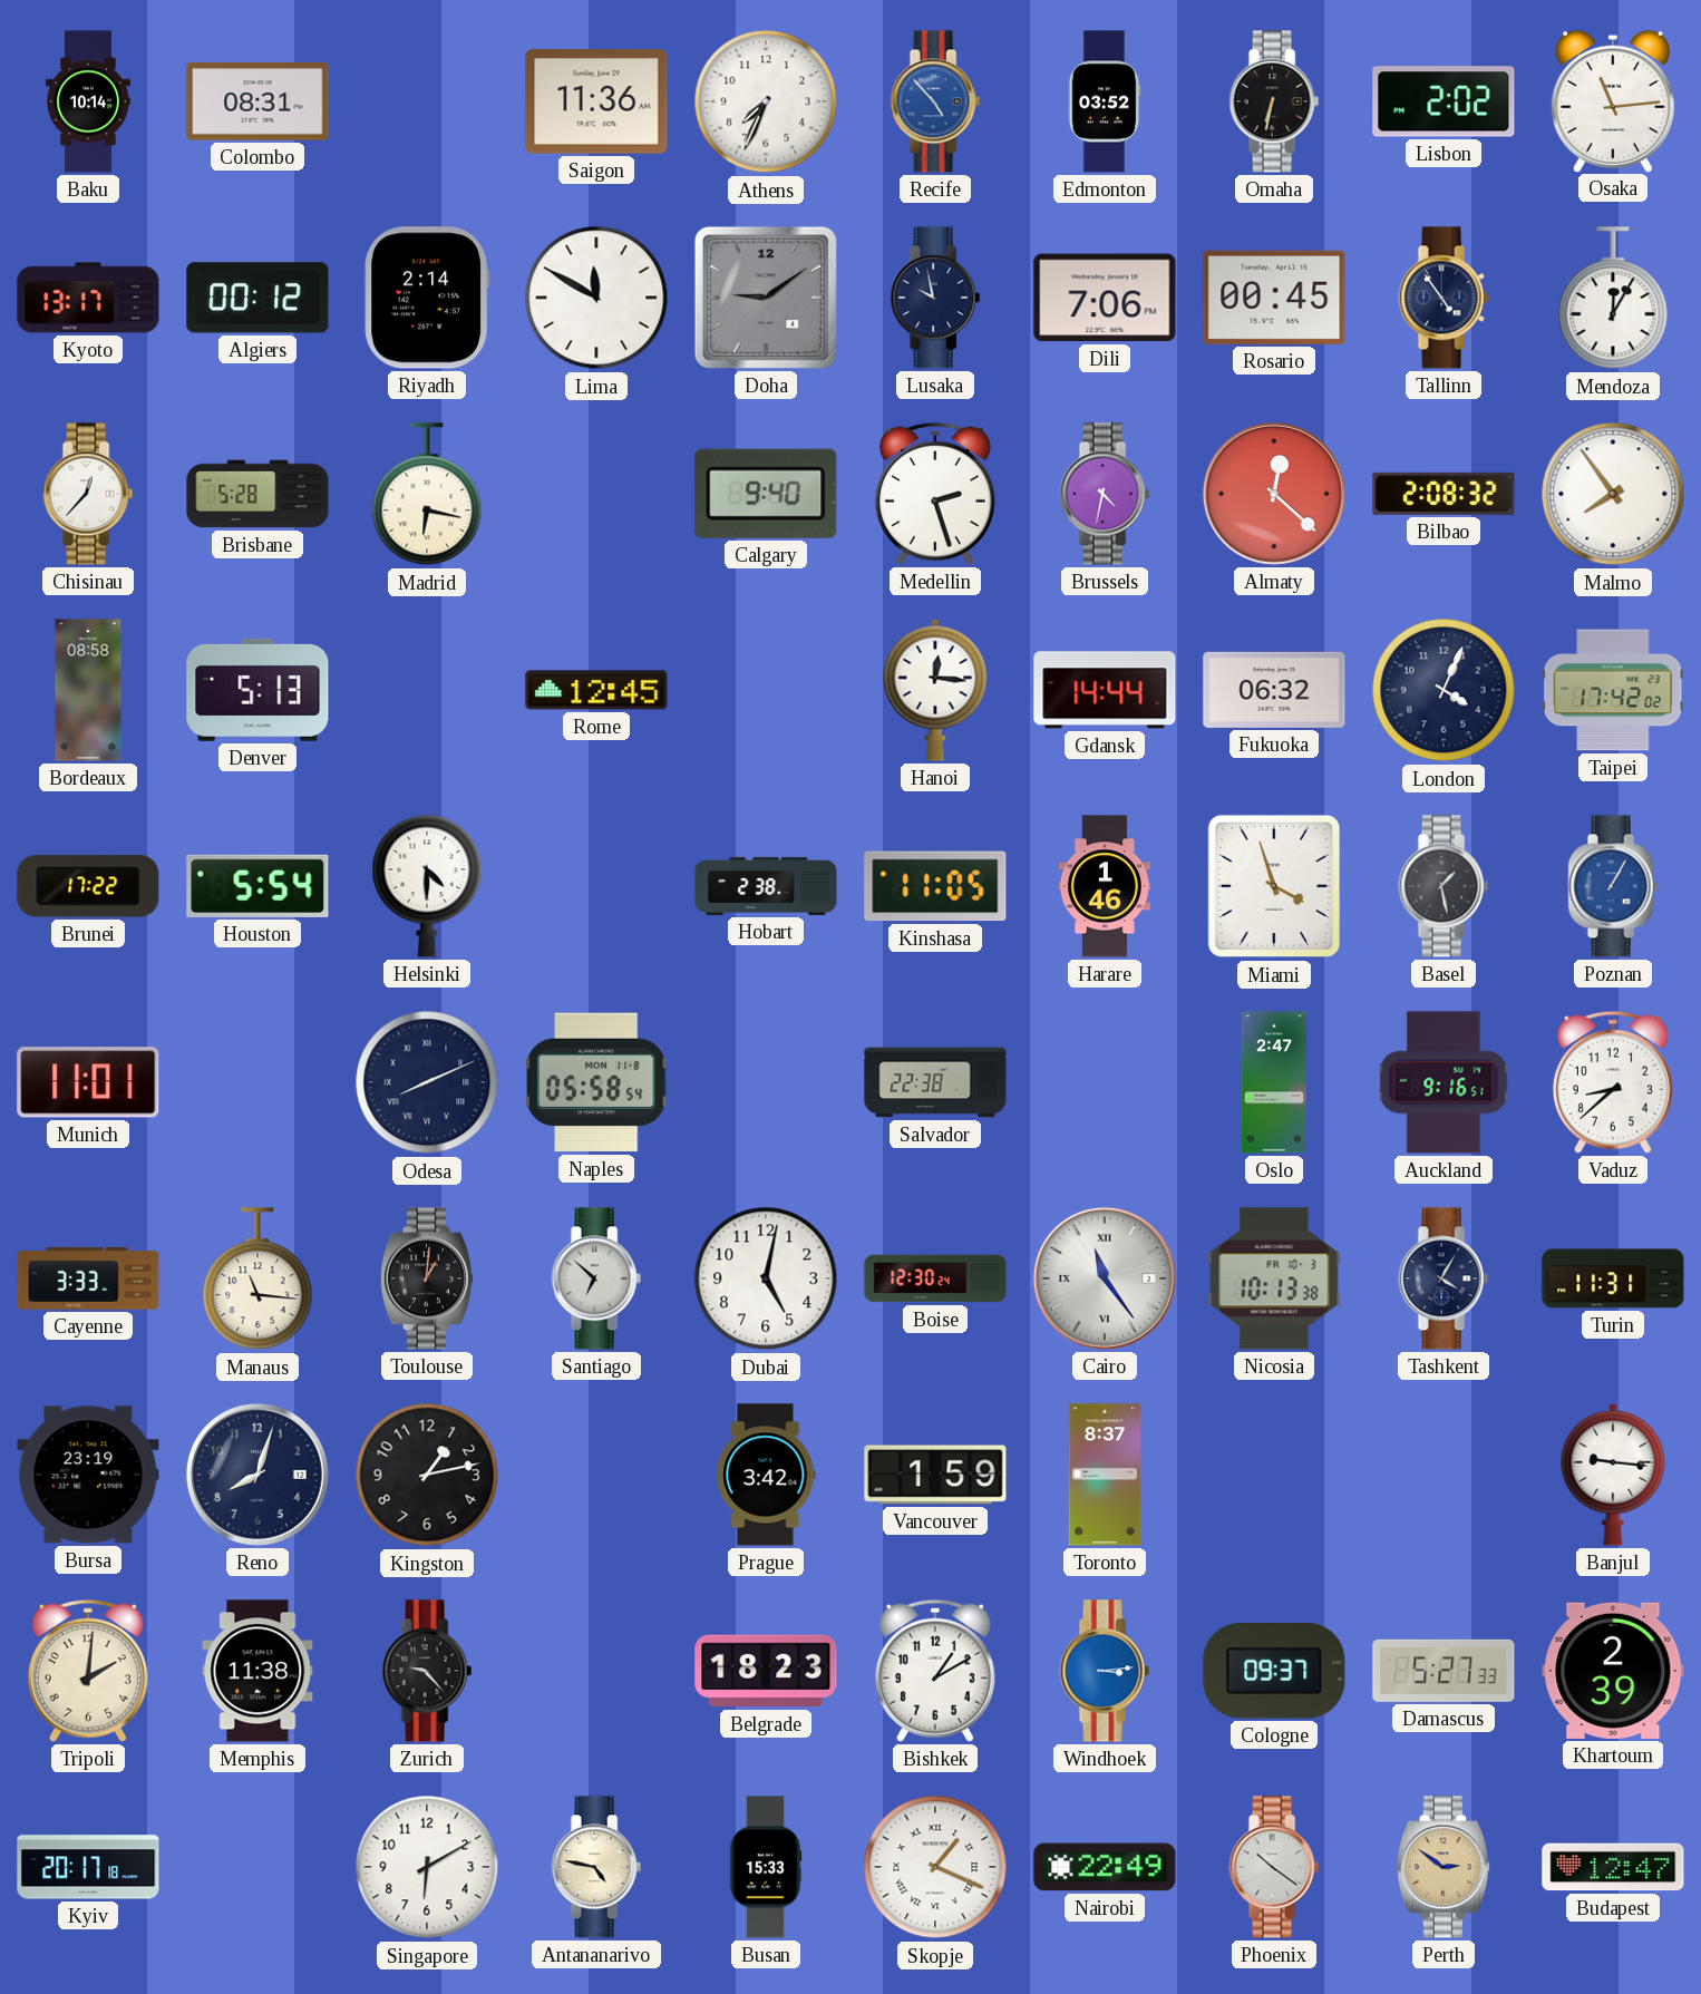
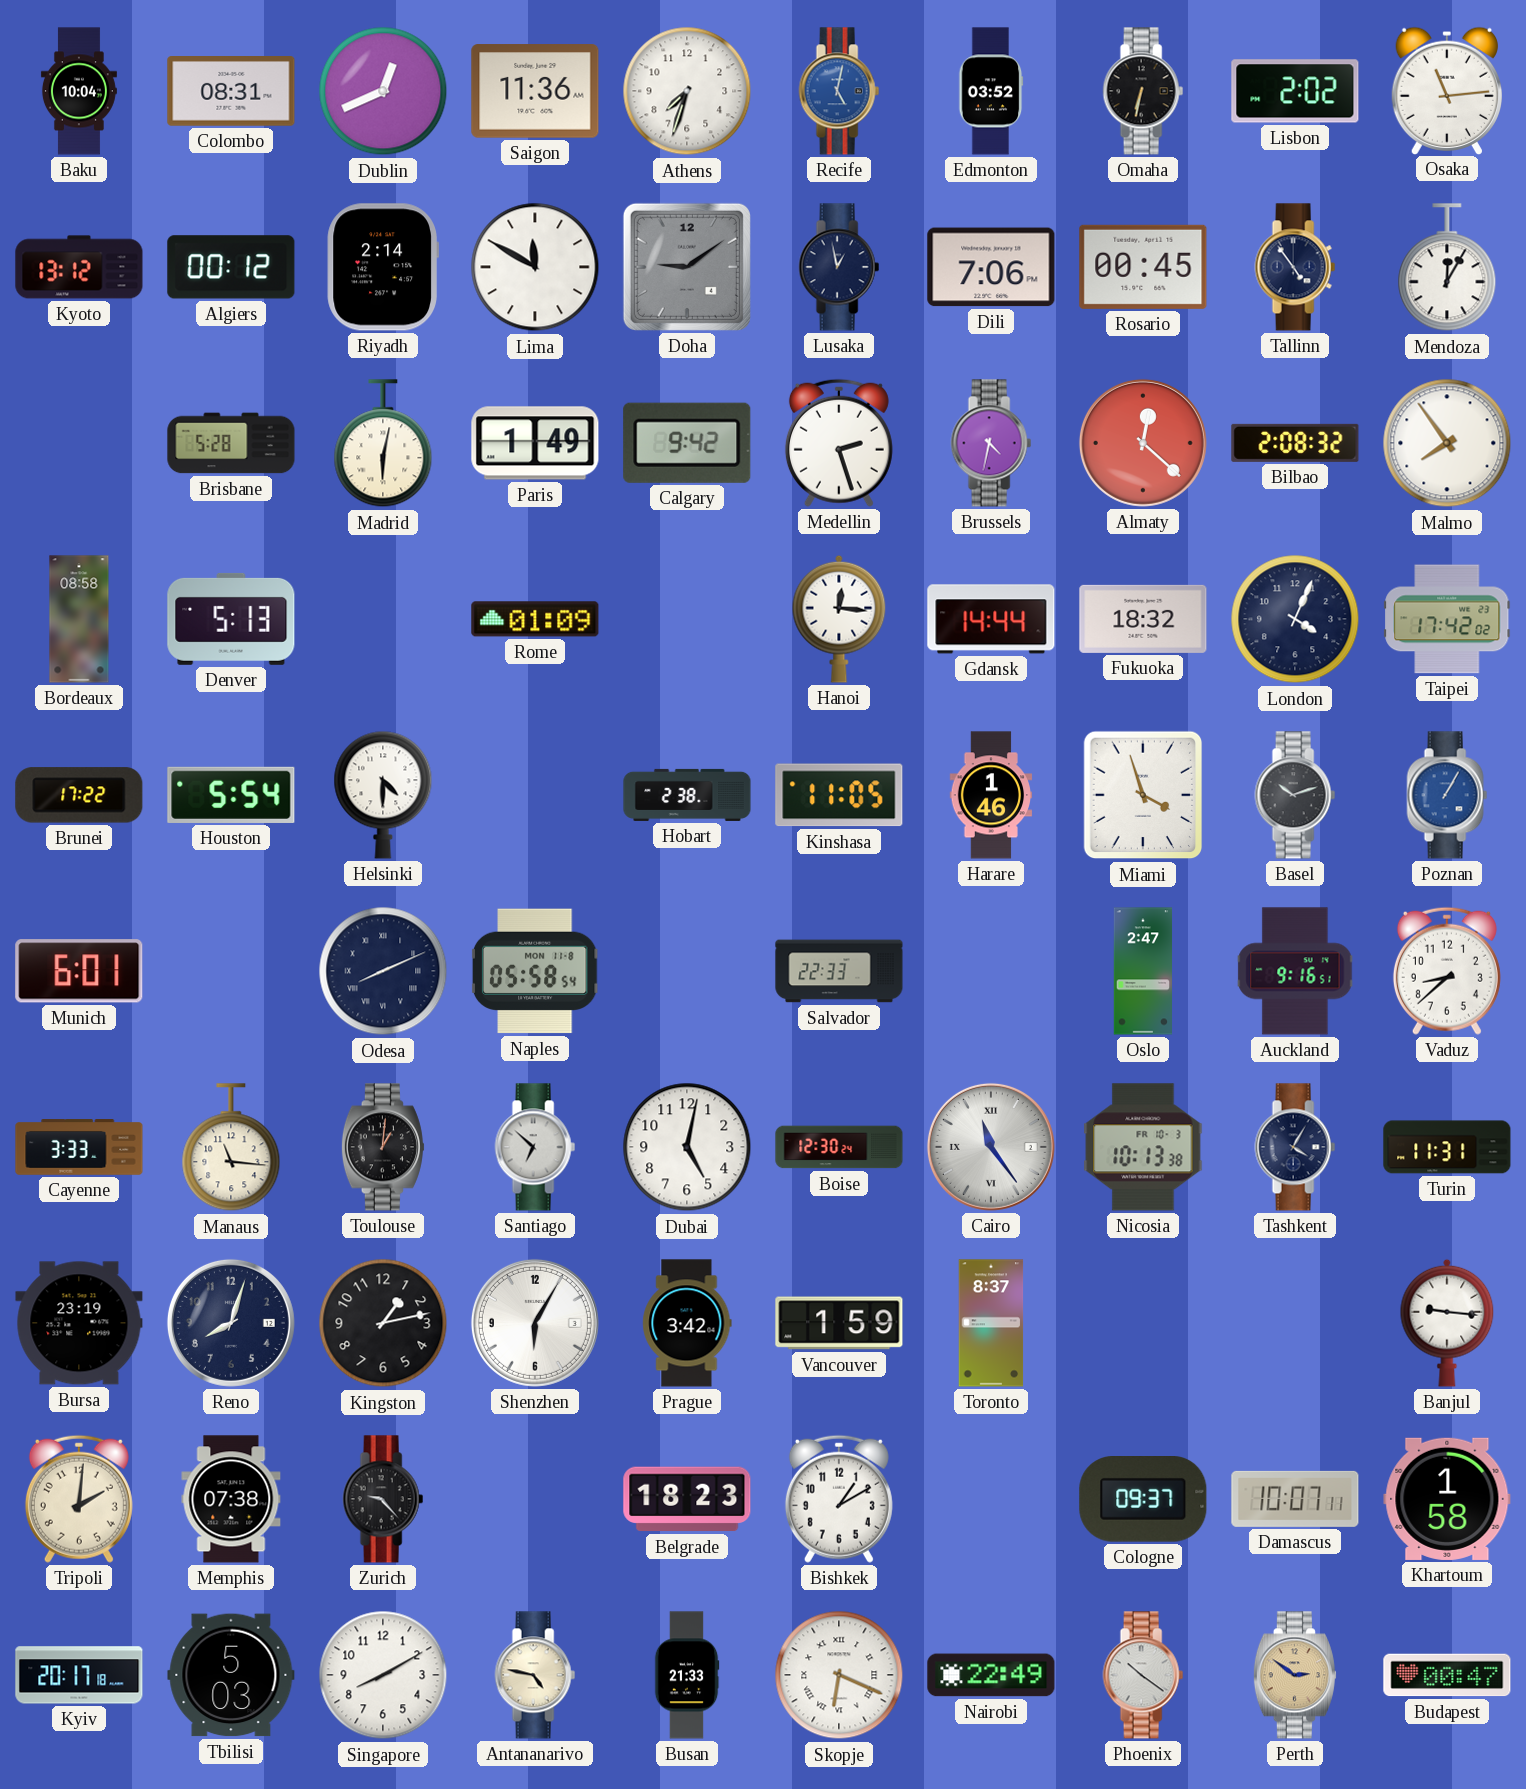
Baku: 10:14 -> 10:04 (79, 91)
Dublin: none -> 12:41 (383, 91)
Athens: 7:34 -> 7:33 (687, 91)
Recife: 4:53 -> 5:02 (839, 91)
Kyoto: 13:17 -> 13:12 (79, 267)
Lusaka: 9:58 -> 12:58 (839, 267)
Chisinau: 12:37 -> none (88, 494)
Madrid: 6:17 -> 6:02 (383, 444)
Paris: none -> 1:49 (535, 443)
Calgary: 9:40 -> 9:42 (687, 443)
Rome: 12:45 -> 01:09 (535, 619)
Fukuoka: 06:32 -> 18:32 (1143, 619)
Basel: 1:28 -> 10:12 (1295, 795)
Munich: 11:01 -> 6:01 (79, 971)
Salvador: 22:38 -> 22:33 (839, 971)
Shenzhen: none -> 6:05 (535, 1323)
Memphis: 11:38 -> 07:38 (231, 1499)
Windhoek: 3:14 -> none (1105, 1671)
Damascus: 5:27 -> 10:07 (1295, 1499)
Khartoum: 2:39 -> 1:58 (1447, 1499)
Tbilisi: none -> 5:03 (231, 1675)
Singapore: 6:10 -> 8:10 (383, 1675)
Busan: 15:33 -> 21:33 (687, 1675)
Skopje: 1:19 -> 6:19 (839, 1675)
Budapest: 12:47 -> 00:47 (1447, 1675)
